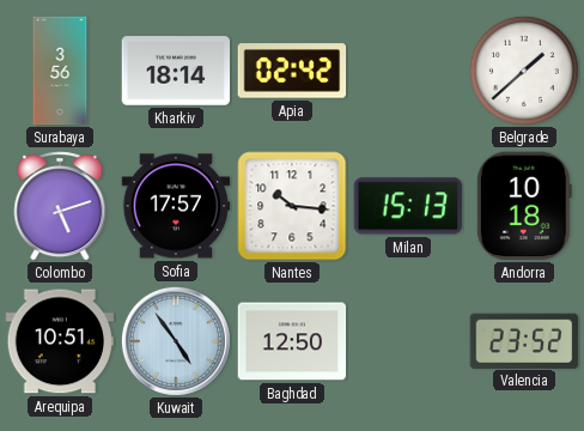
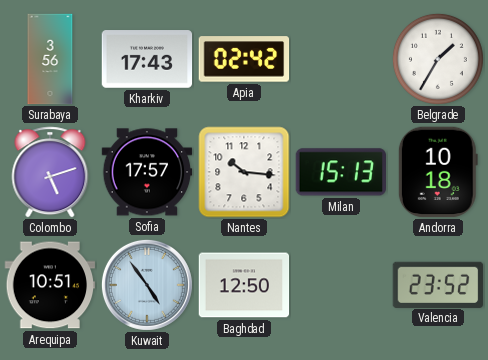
Kharkiv: 18:14 -> 17:43 (147, 59)
Belgrade: 1:38 -> 1:35 (438, 59)
